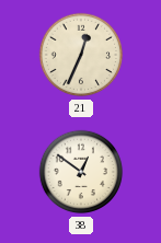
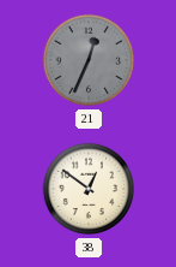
21 dial: cream -> grey (89, 60)
